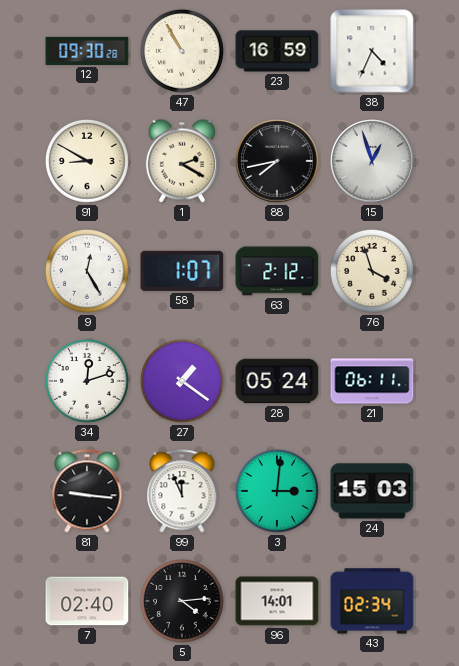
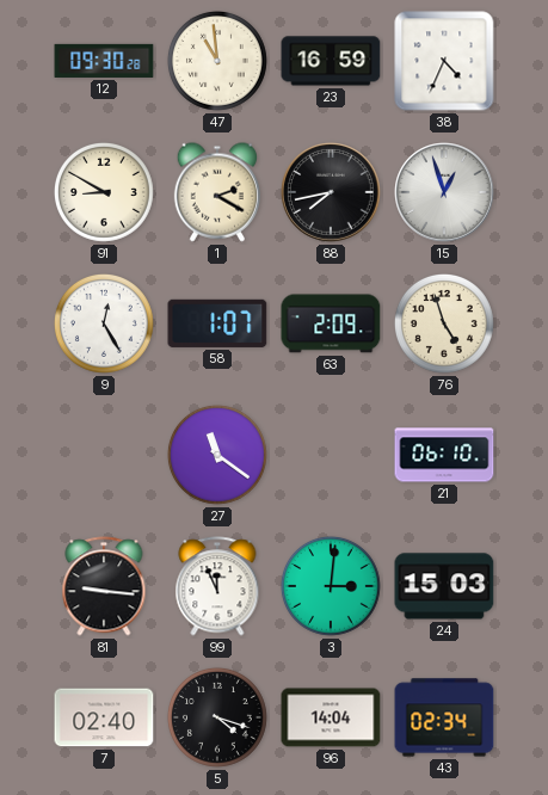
47: 10:55 -> 10:59 (217, 61)
63: 2:12 -> 2:09 (331, 323)
76: 3:57 -> 4:57 (444, 323)
34: 12:12 -> none (87, 381)
27: 1:21 -> 11:21 (217, 455)
28: 05:24 -> none (277, 381)
21: 06:11 -> 06:10 (444, 455)
5: 4:14 -> 4:18 (217, 717)
96: 14:01 -> 14:04 (331, 717)
